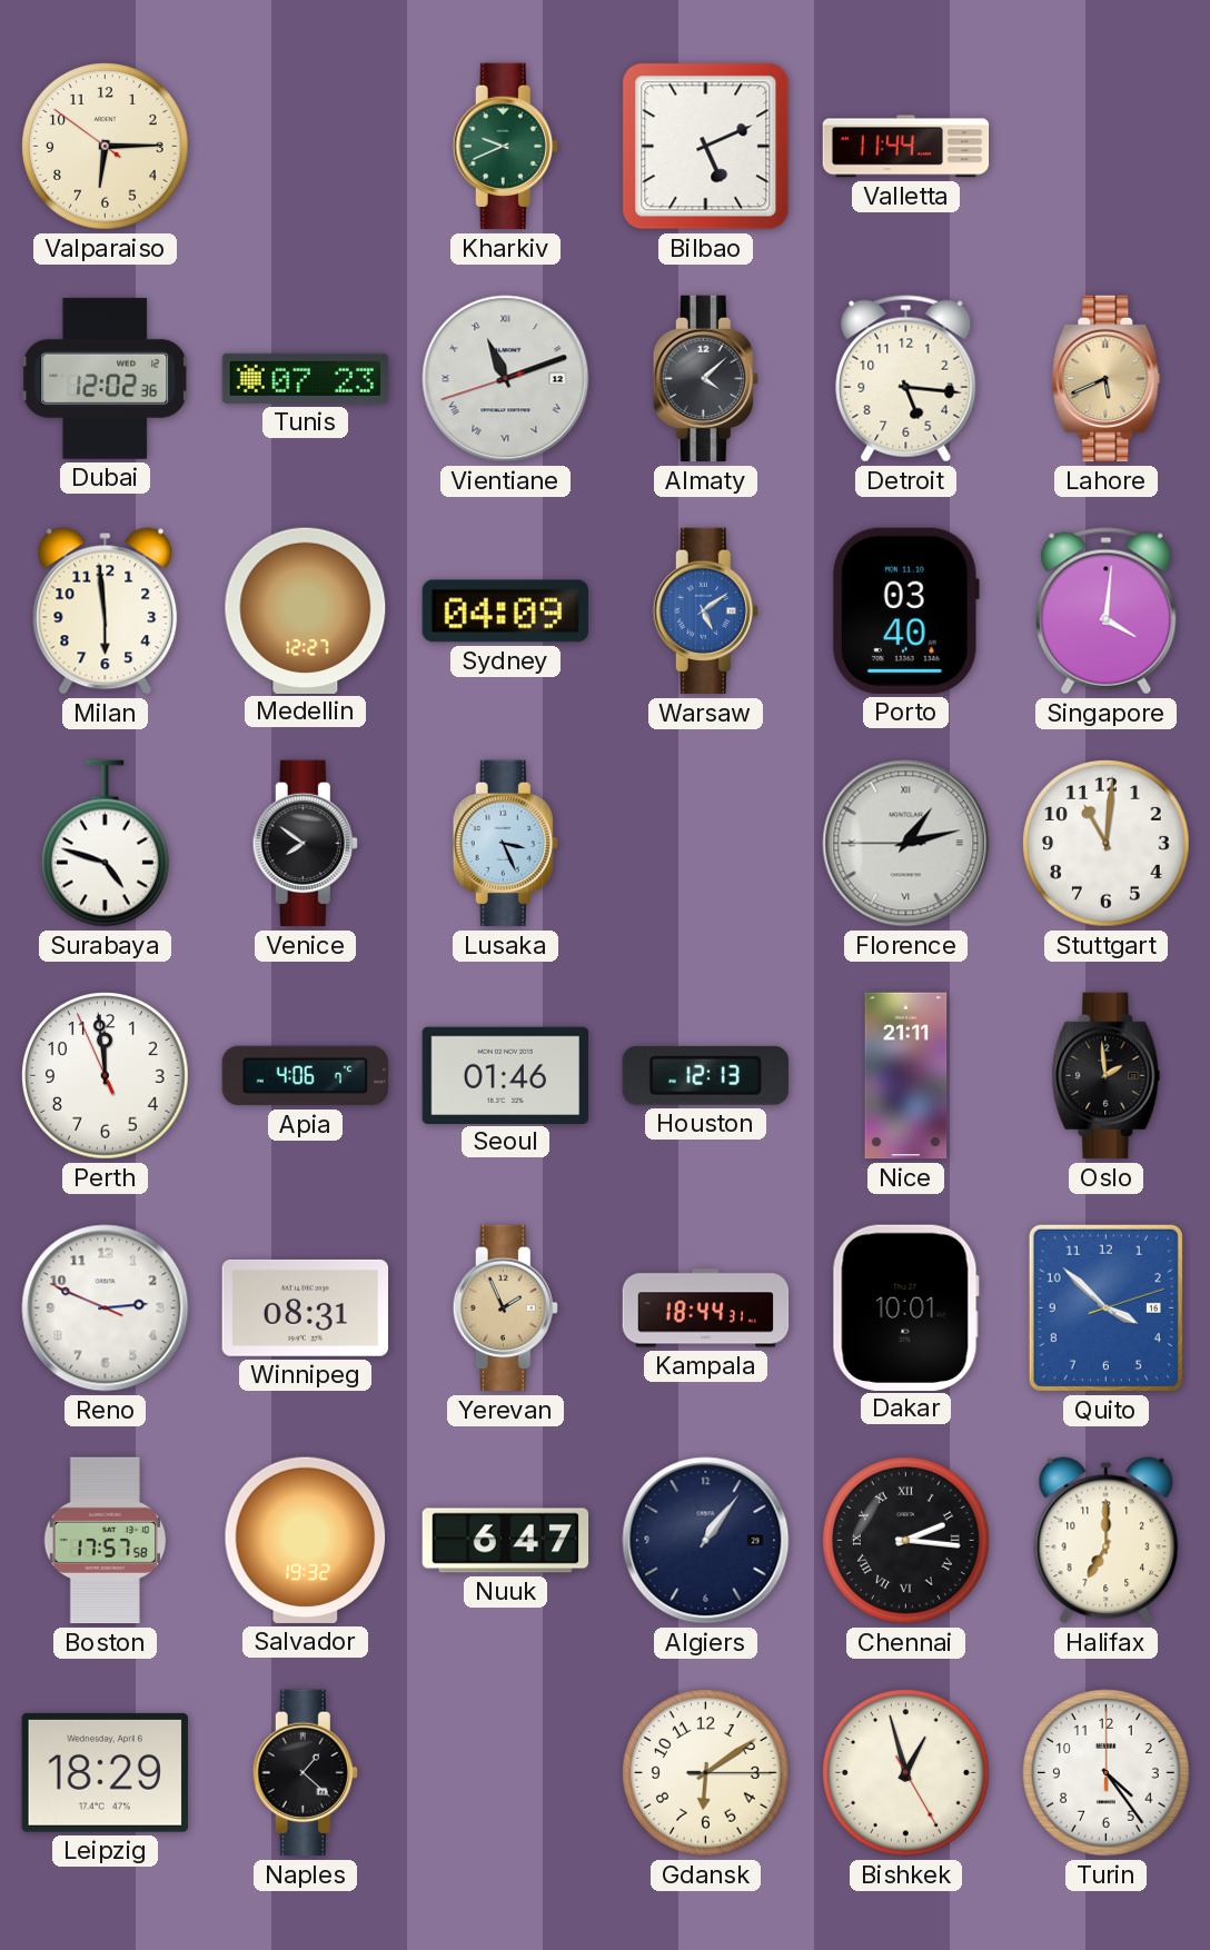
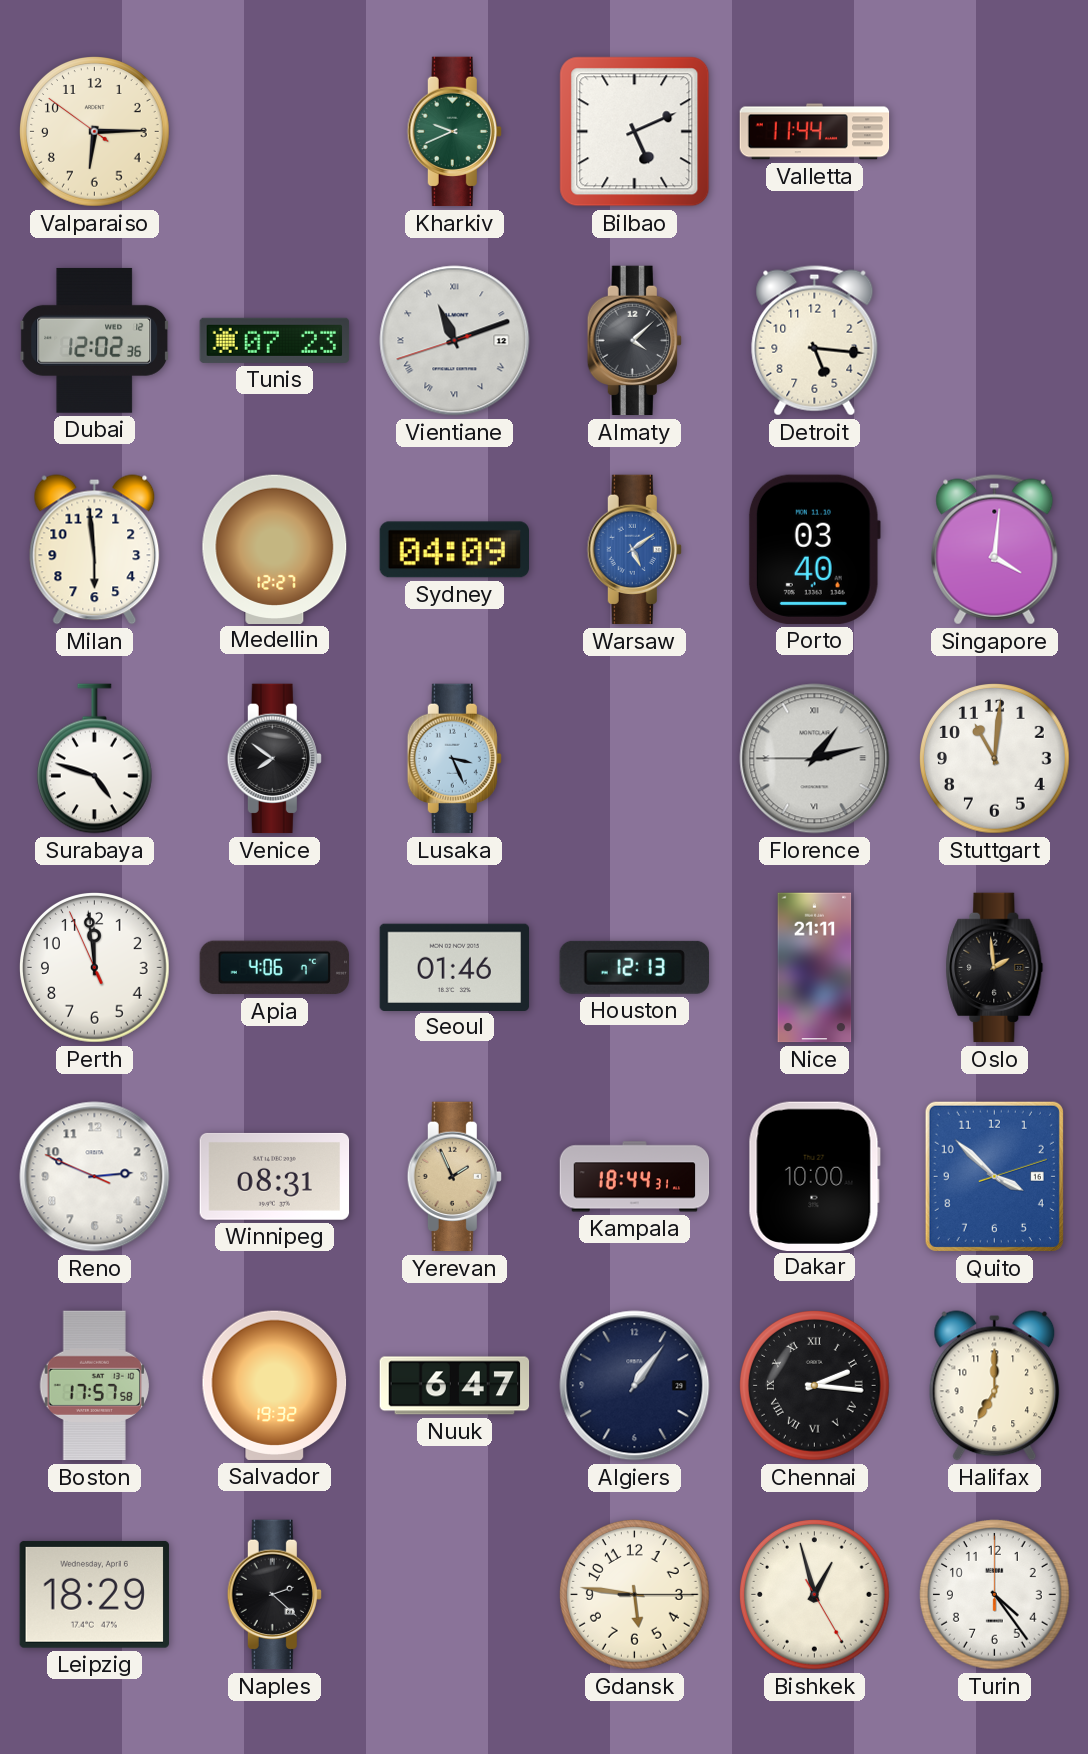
Lahore: 5:41 -> none (1107, 379)
Dakar: 10:01 -> 10:00 (814, 1176)
Naples: 1:22 -> 2:22 (274, 1595)
Gdansk: 6:09 -> 5:46 (635, 1595)
